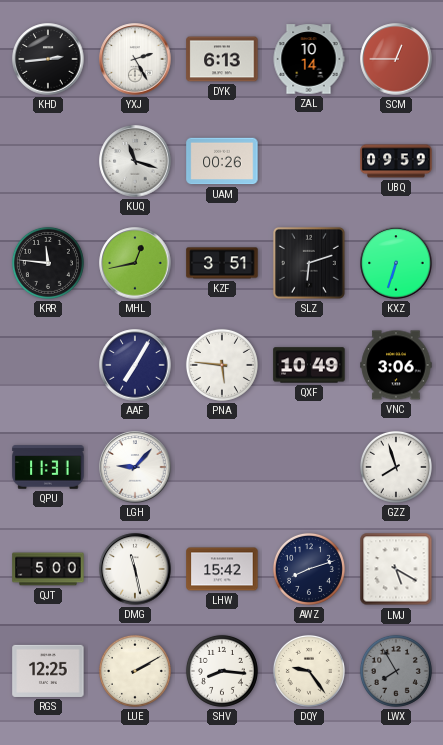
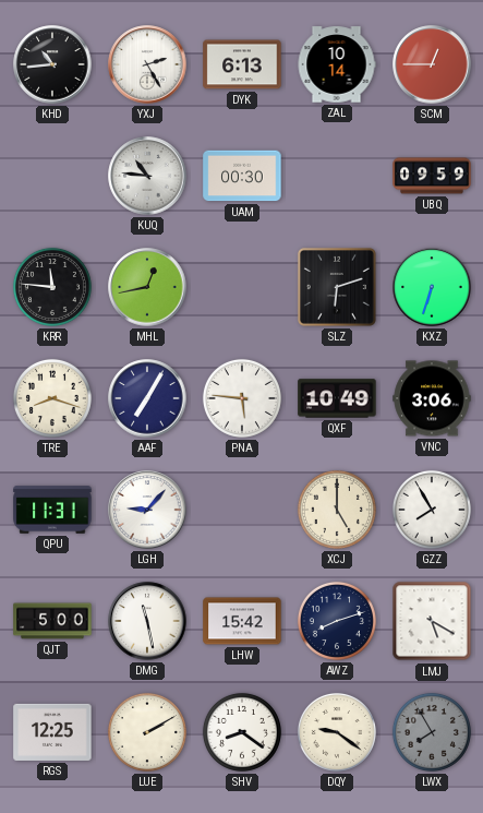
KHD: 2:44 -> 10:44 (52, 64)
KUQ: 11:18 -> 10:46 (147, 176)
UAM: 00:26 -> 00:30 (242, 176)
KZF: 3:51 -> none (222, 263)
TRE: none -> 8:18 (52, 398)
XCJ: none -> 5:00 (337, 510)
GZZ: 7:57 -> 7:55 (432, 510)
SHV: 8:16 -> 8:21 (242, 732)
DQY: 9:24 -> 9:21 (337, 732)
